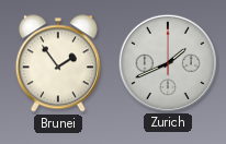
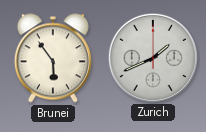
Brunei: 1:54 -> 5:54 (53, 58)
